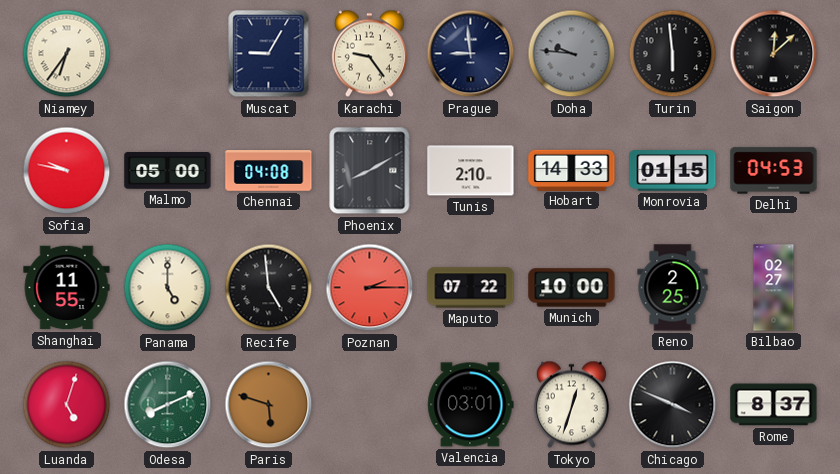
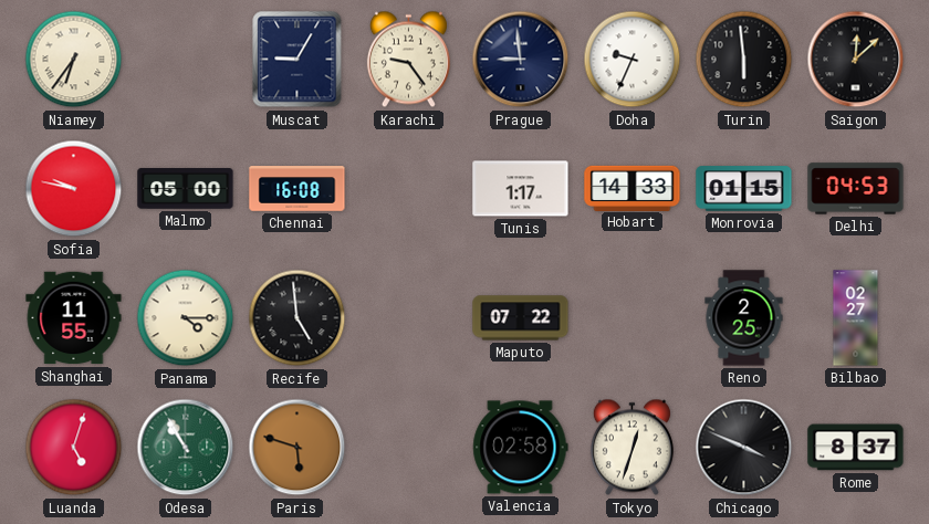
Doha: 9:46 -> 9:34 (633, 60)
Doha dial: grey -> white (633, 60)
Chennai: 04:08 -> 16:08 (298, 189)
Phoenix: 8:10 -> none (370, 171)
Tunis: 2:10 -> 1:17 (521, 189)
Panama: 5:00 -> 4:15 (186, 318)
Poznan: 2:15 -> none (370, 288)
Munich: 10:00 -> none (572, 288)
Odesa: 8:11 -> 10:55 (186, 448)
Valencia: 03:01 -> 02:58 (521, 448)
